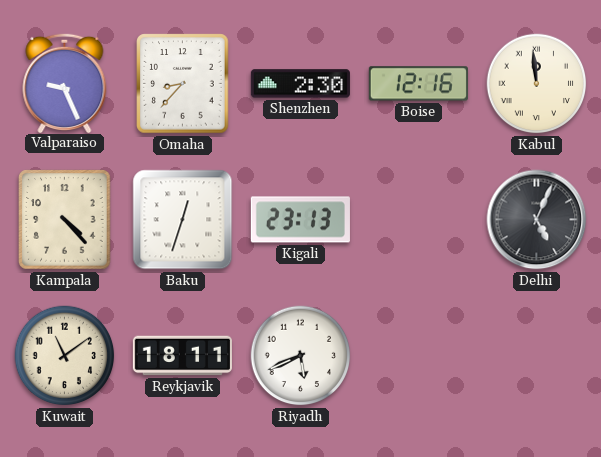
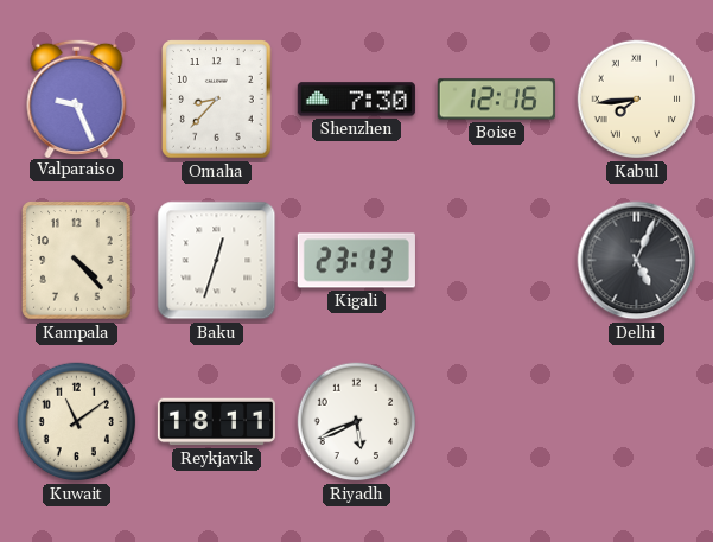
Shenzhen: 2:30 -> 7:30 (356, 100)
Kabul: 11:59 -> 7:44 (637, 100)
